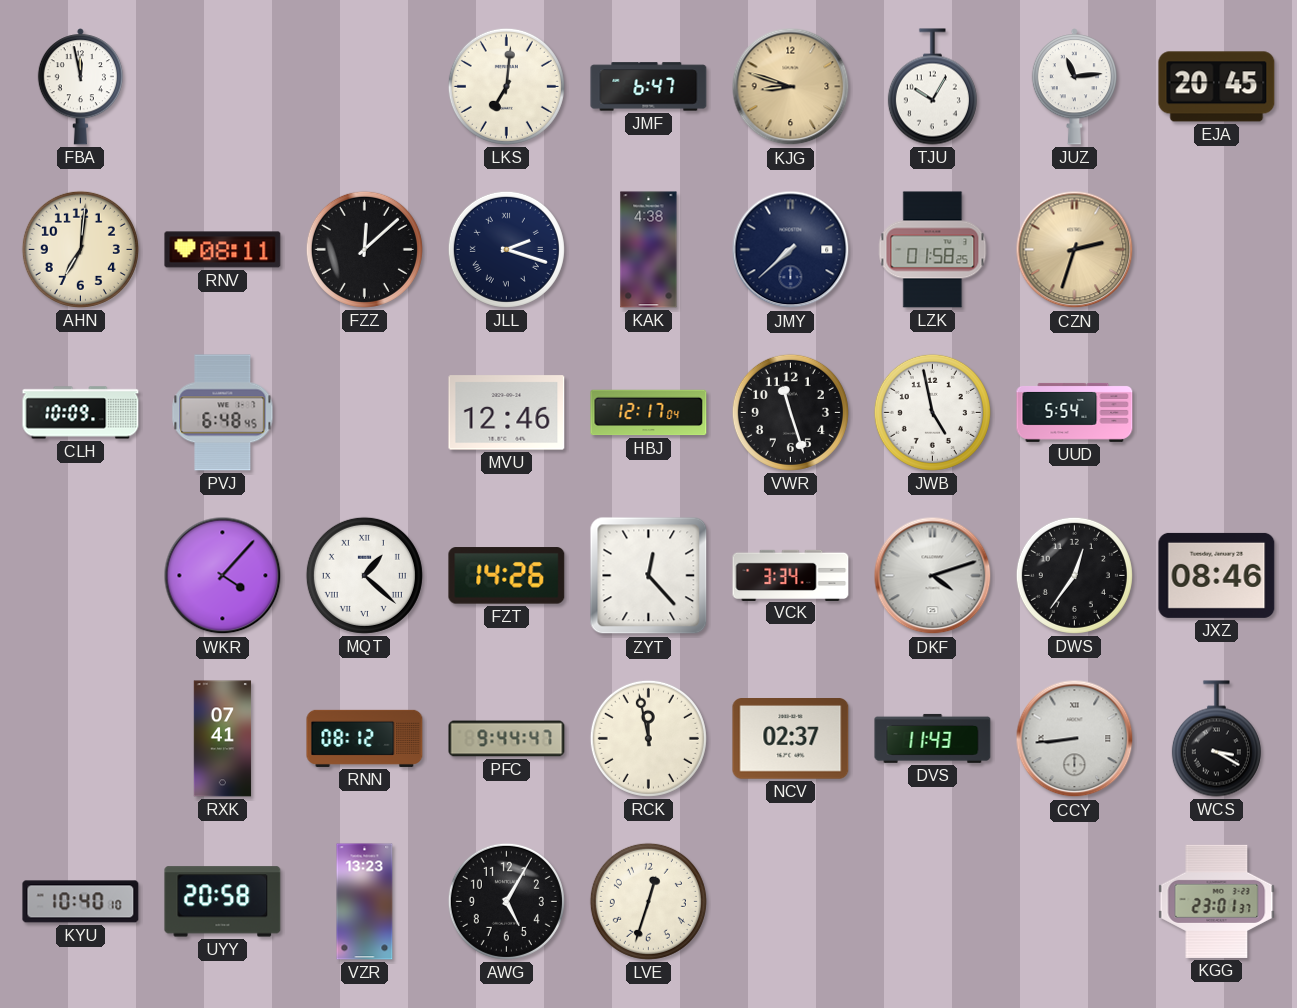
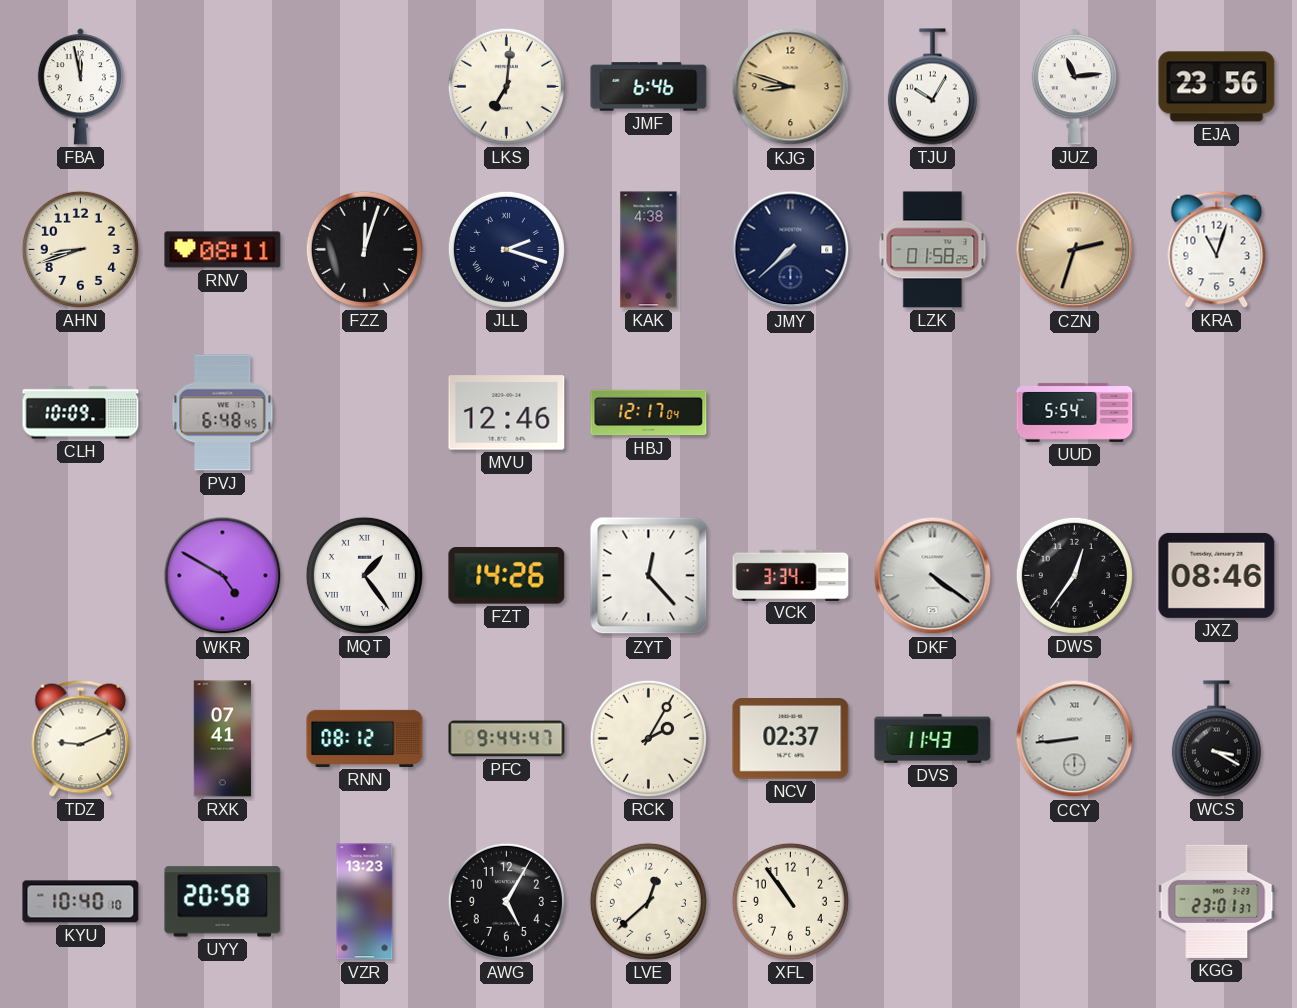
JMF: 6:47 -> 6:46 (649, 87)
EJA: 20:45 -> 23:56 (1217, 87)
AHN: 7:01 -> 8:42 (80, 249)
FZZ: 12:08 -> 12:03 (364, 249)
KRA: none -> 11:03 (1217, 249)
VWR: 11:27 -> none (790, 412)
JWB: 4:58 -> none (932, 412)
WKR: 4:07 -> 4:50 (223, 576)
MQT: 1:22 -> 1:24 (364, 575)
DKF: 4:12 -> 4:21 (933, 576)
TDZ: none -> 9:11 (81, 738)
RCK: 11:58 -> 2:05 (648, 738)
LVE: 12:33 -> 12:38 (648, 901)
XFL: none -> 10:54 (790, 901)
